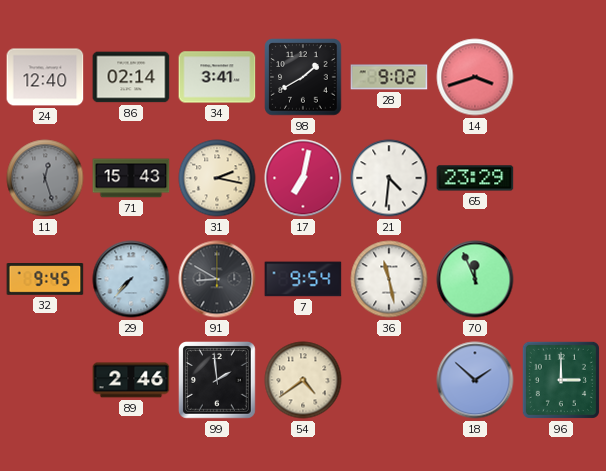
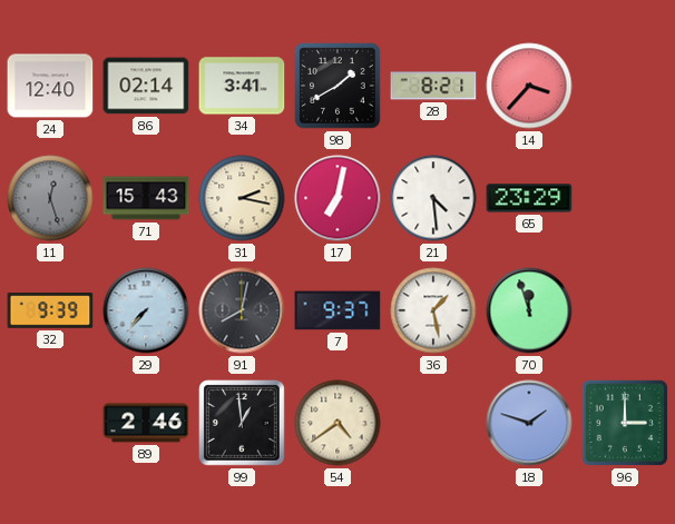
28: 9:02 -> 8:21 (433, 86)
14: 3:42 -> 3:37 (529, 86)
21: 4:31 -> 4:29 (433, 198)
32: 9:45 -> 9:39 (50, 310)
91: 8:50 -> 8:02 (242, 310)
7: 9:54 -> 9:37 (338, 310)
36: 11:28 -> 1:28 (433, 310)
70: 11:56 -> 11:57 (529, 310)
99: 1:59 -> 12:59 (243, 424)
18: 1:52 -> 1:48 (529, 423)
